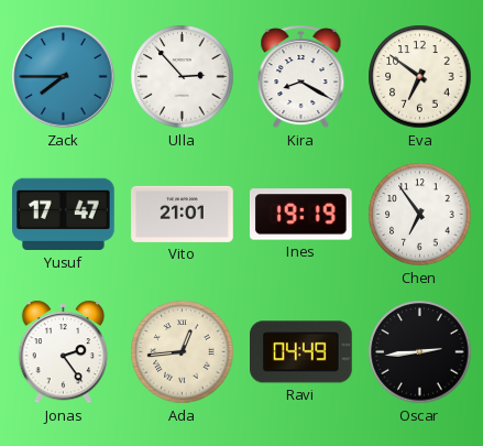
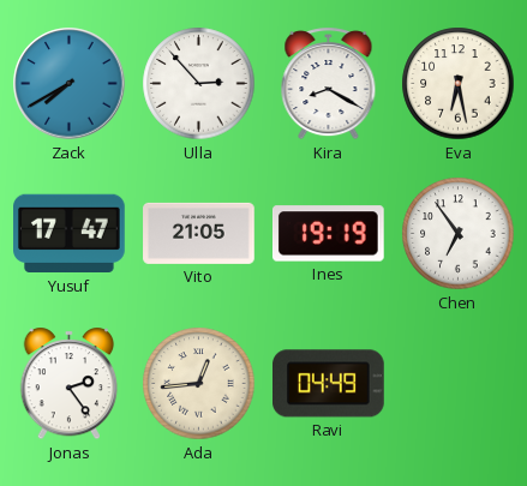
Zack: 7:45 -> 7:40 (70, 84)
Eva: 6:51 -> 6:28 (459, 84)
Vito: 21:01 -> 21:05 (199, 233)
Oscar: 2:44 -> none (420, 352)
